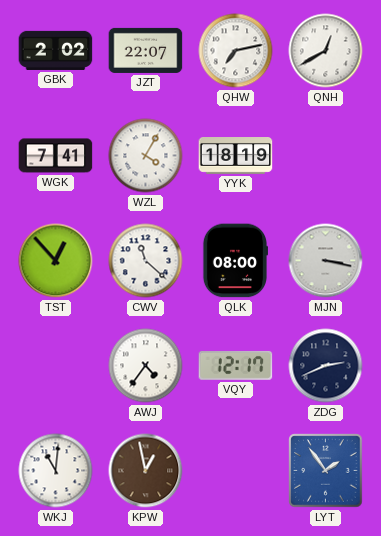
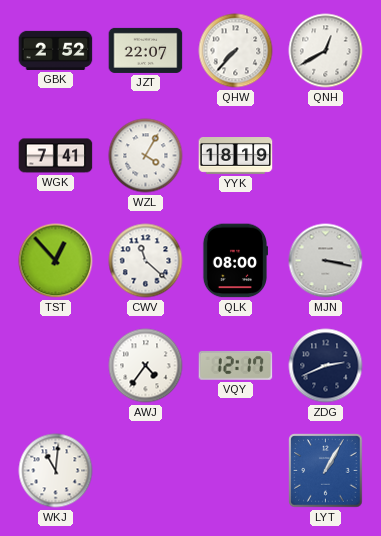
GBK: 2:02 -> 2:52 (56, 50)
QHW: 7:13 -> 7:37 (236, 51)
KPW: 12:58 -> none (146, 471)
LYT: 1:54 -> 1:05 (326, 471)
